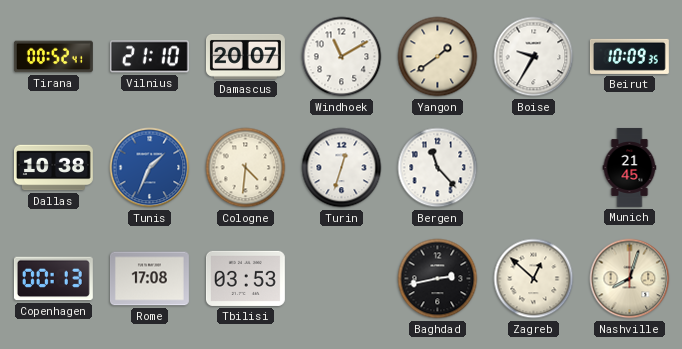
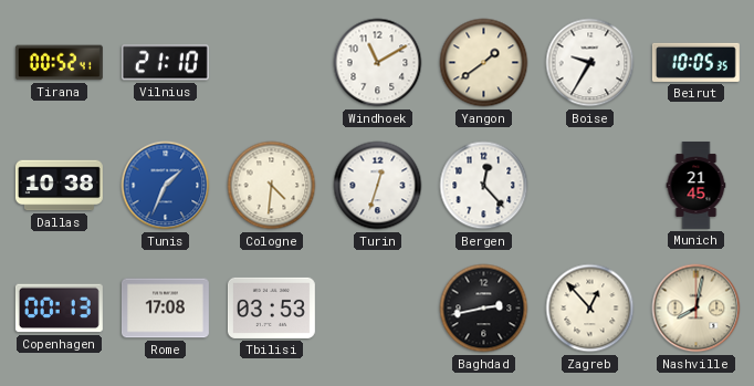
Damascus: 20:07 -> none (245, 56)
Beirut: 10:09 -> 10:05 (695, 62)
Bergen: 11:23 -> 12:23 (484, 186)
Zagreb: 12:52 -> 12:53 (590, 309)
Nashville: 8:03 -> 8:02 (697, 309)
